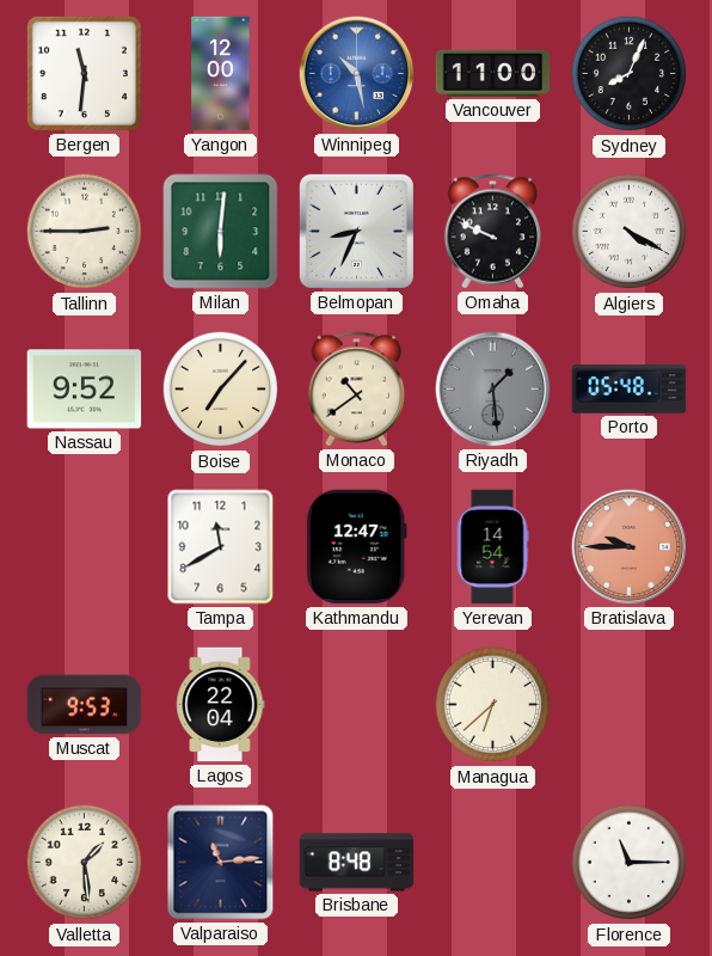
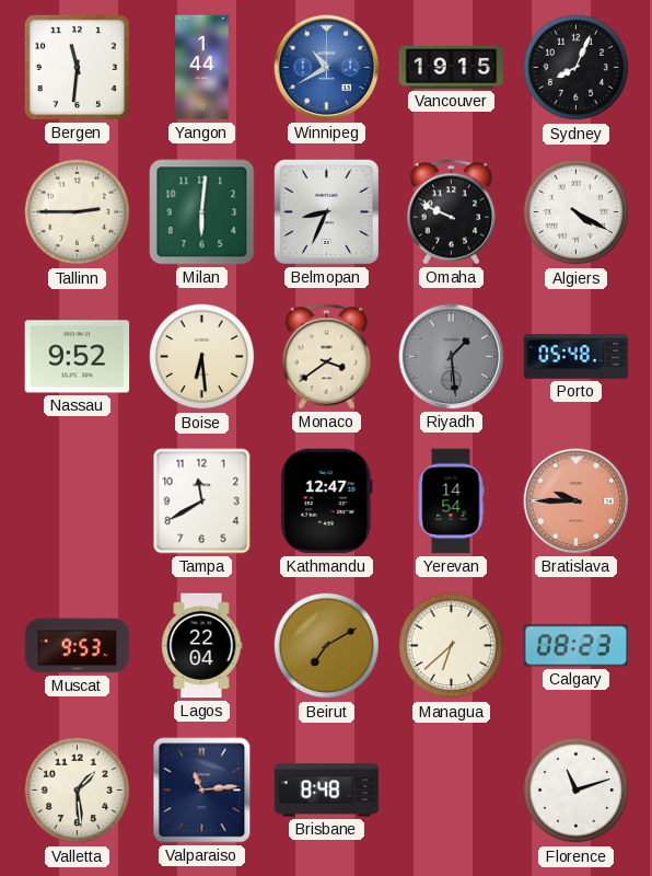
Yangon: 12:00 -> 1:44 (202, 68)
Winnipeg: 10:28 -> 10:40 (327, 68)
Vancouver: 11:00 -> 19:15 (452, 67)
Boise: 7:07 -> 6:29 (202, 357)
Monaco: 10:39 -> 3:39 (327, 357)
Beirut: none -> 7:10 (327, 646)
Calgary: none -> 08:23 (577, 646)
Florence: 11:15 -> 11:12 (577, 791)
